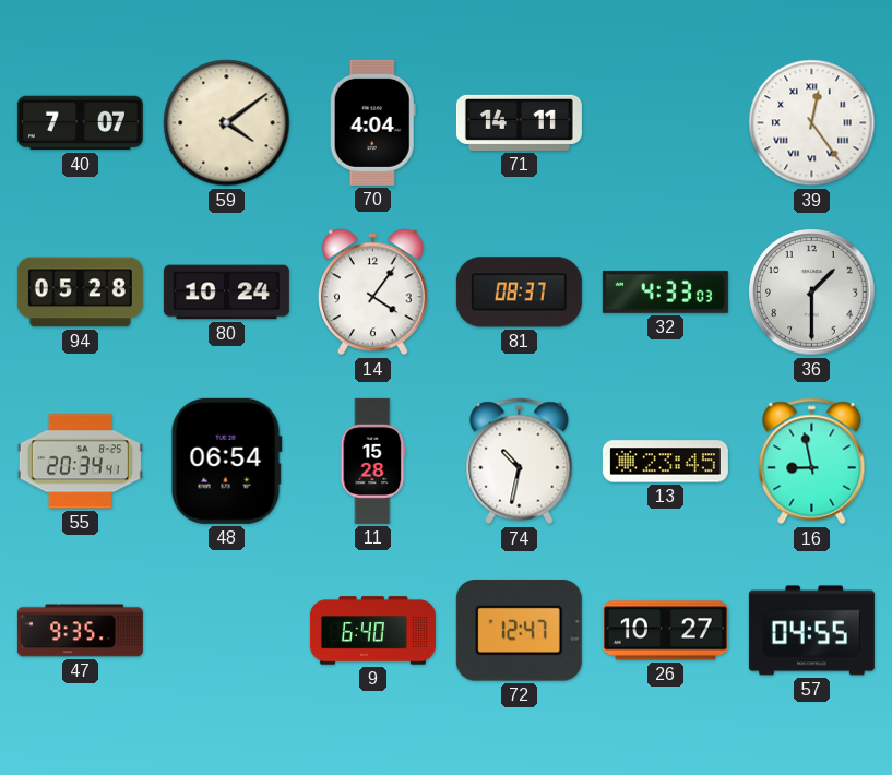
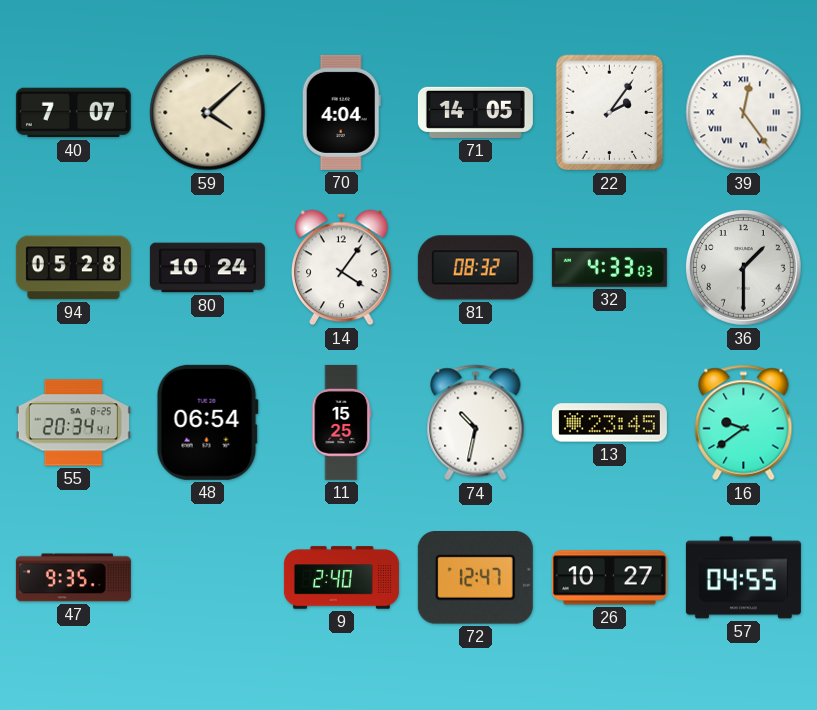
59: 4:09 -> 4:08 (208, 113)
71: 14:11 -> 14:05 (475, 112)
22: none -> 2:06 (610, 113)
81: 08:37 -> 08:32 (475, 268)
11: 15:28 -> 15:25 (342, 422)
16: 8:58 -> 9:39 (744, 423)
9: 6:40 -> 2:40 (341, 578)
